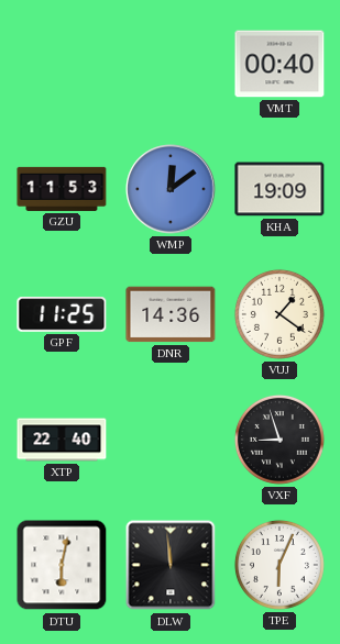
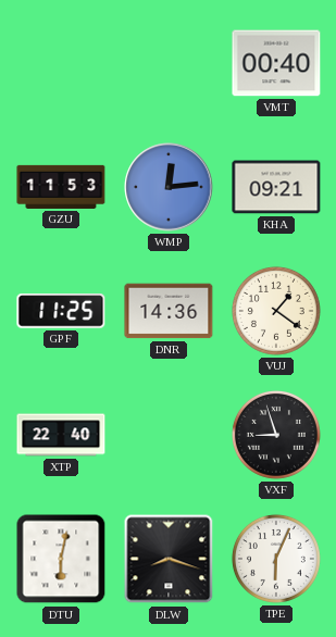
WMP: 12:09 -> 12:14 (169, 187)
KHA: 19:09 -> 09:21 (276, 187)
DLW: 11:59 -> 8:18 (169, 559)
